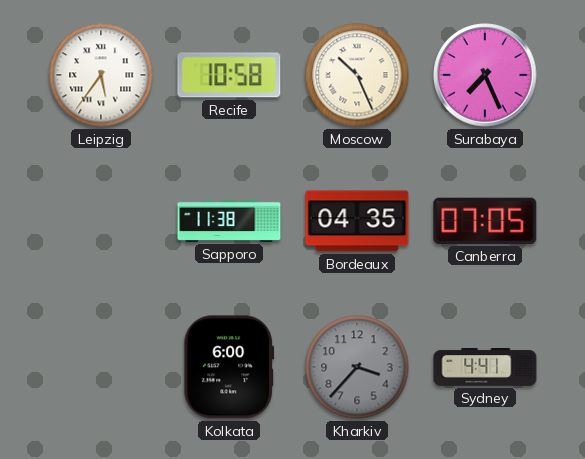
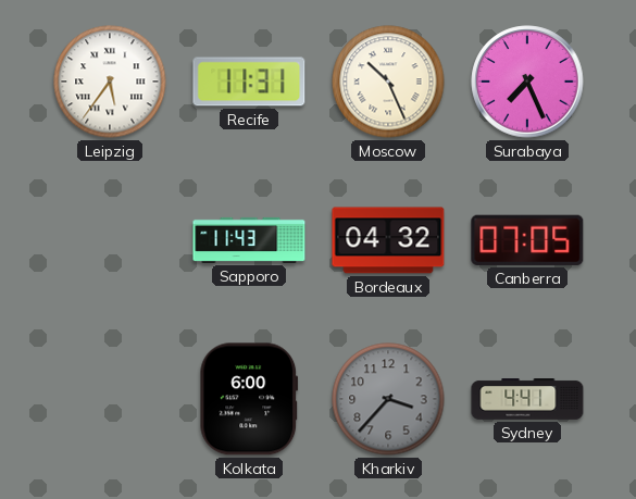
Recife: 10:58 -> 11:31 (249, 82)
Sapporo: 11:38 -> 11:43 (249, 240)
Bordeaux: 04:35 -> 04:32 (388, 240)
